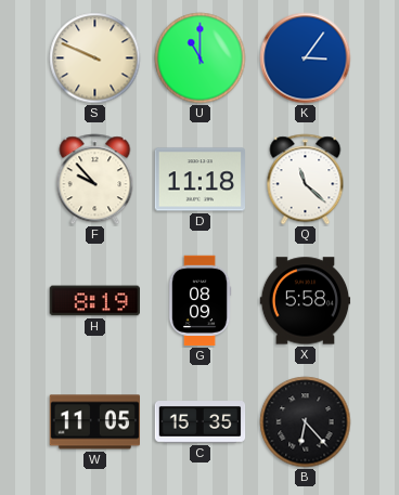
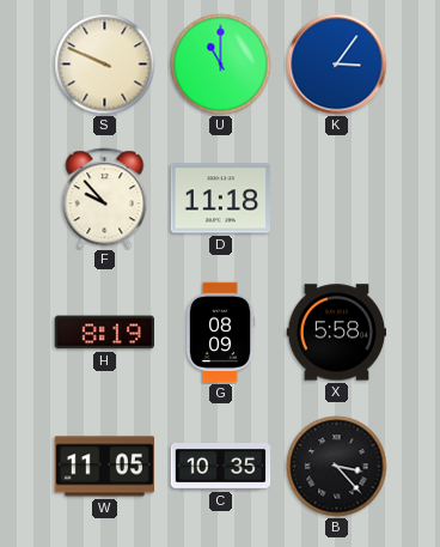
Q: 11:22 -> none (306, 180)
C: 15:35 -> 10:35 (221, 467)
B: 6:23 -> 3:23 (337, 467)
